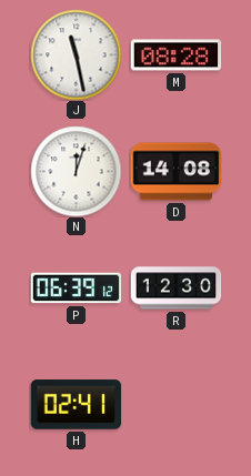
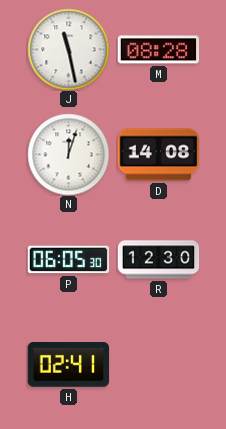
P: 06:39 -> 06:05 (68, 260)
